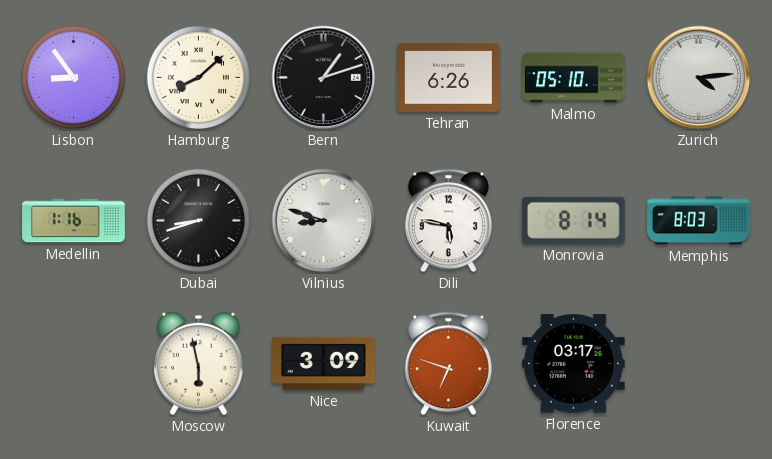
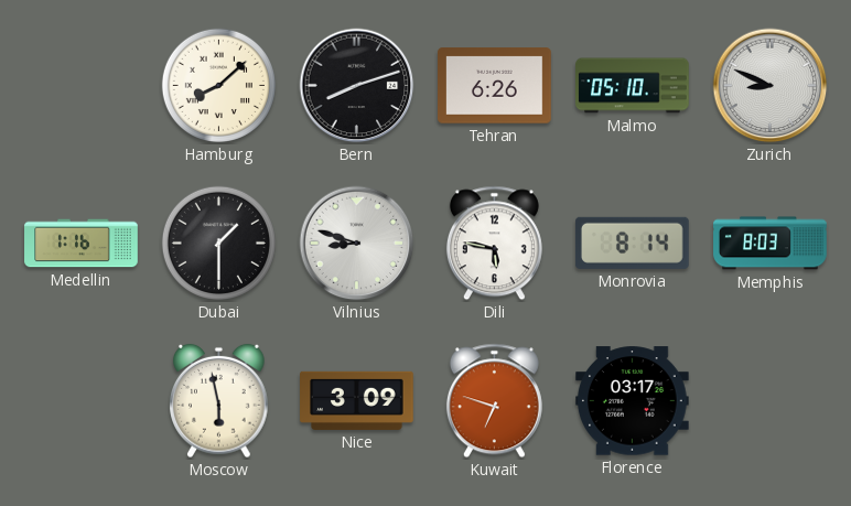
Lisbon: 8:54 -> none (73, 77)
Bern: 1:12 -> 8:12 (357, 86)
Zurich: 4:14 -> 8:49 (771, 86)
Dubai: 8:42 -> 1:30 (218, 243)
